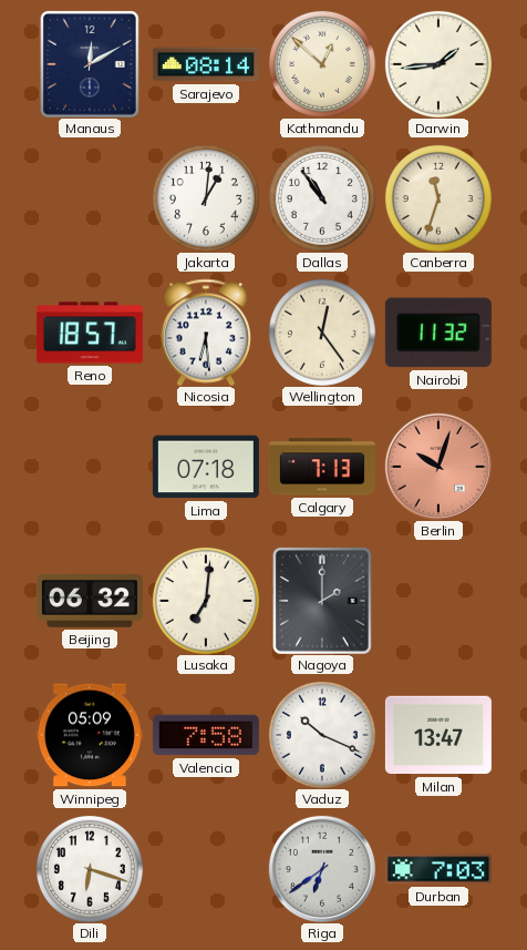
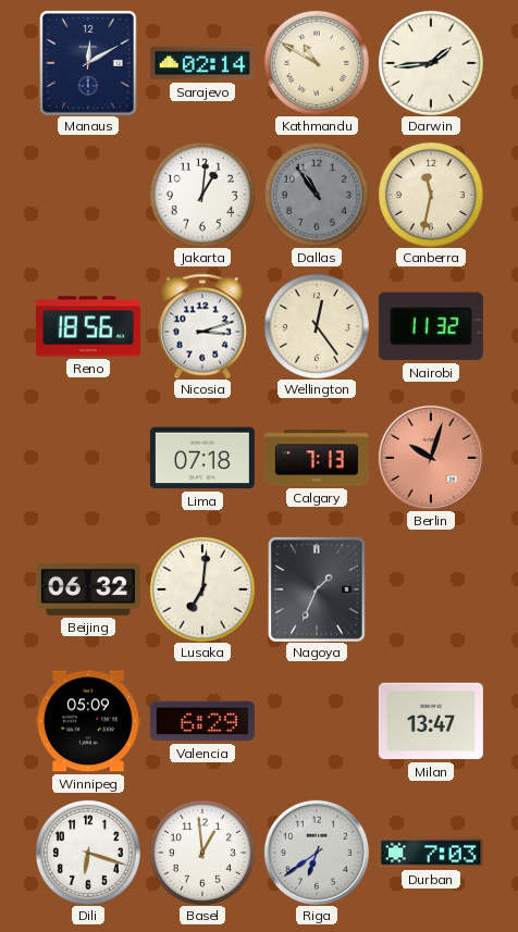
Sarajevo: 08:14 -> 02:14 (202, 63)
Kathmandu: 12:52 -> 10:50 (317, 63)
Dallas dial: white -> grey (317, 195)
Canberra: 11:33 -> 11:32 (431, 195)
Reno: 18:57 -> 18:56 (88, 326)
Nicosia: 6:29 -> 3:12 (202, 326)
Nagoya: 2:00 -> 1:34 (317, 589)
Valencia: 7:58 -> 6:29 (202, 721)
Vaduz: 10:19 -> none (322, 735)
Basel: none -> 12:59 (202, 853)
